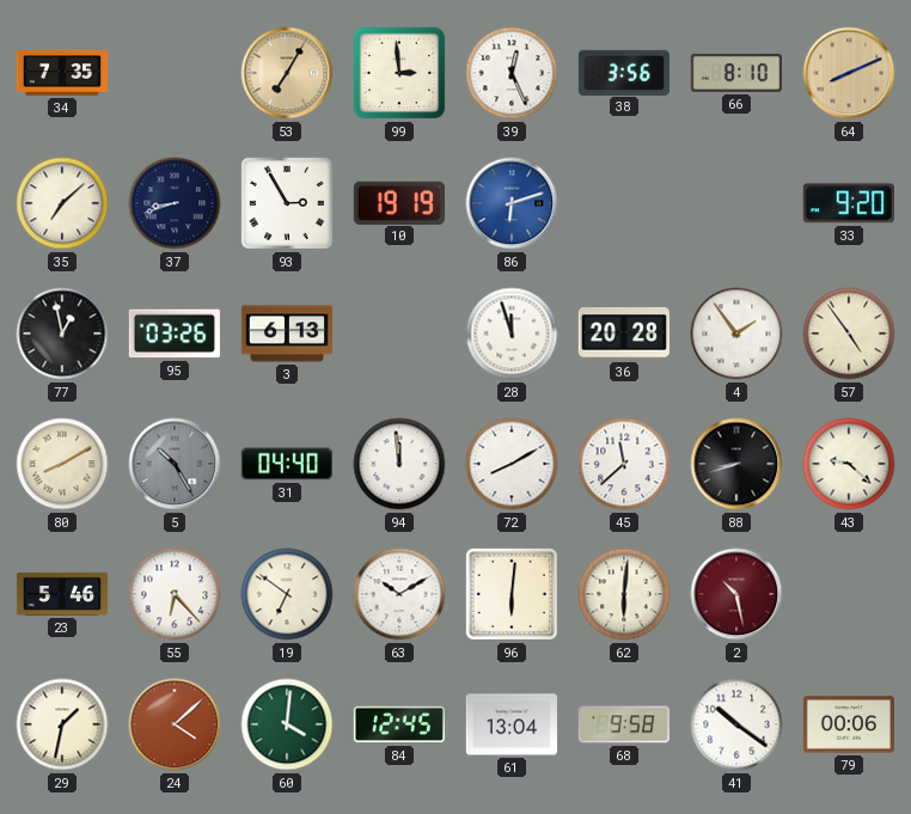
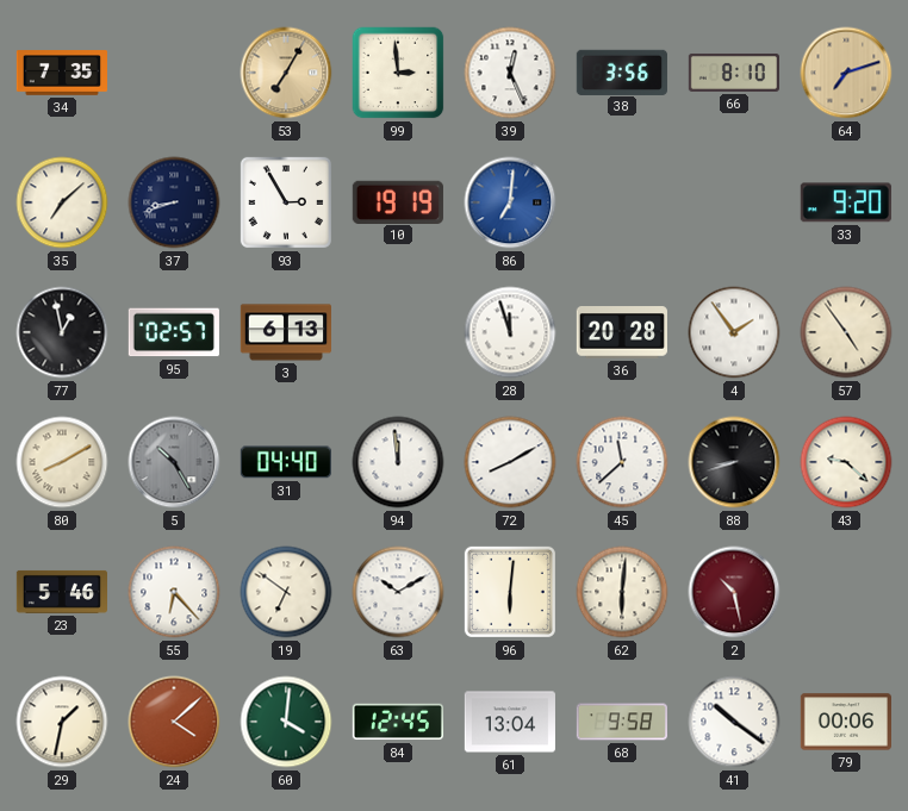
64: 8:11 -> 7:12 (846, 73)
86: 6:12 -> 7:01 (510, 202)
95: 03:26 -> 02:57 (174, 332)
